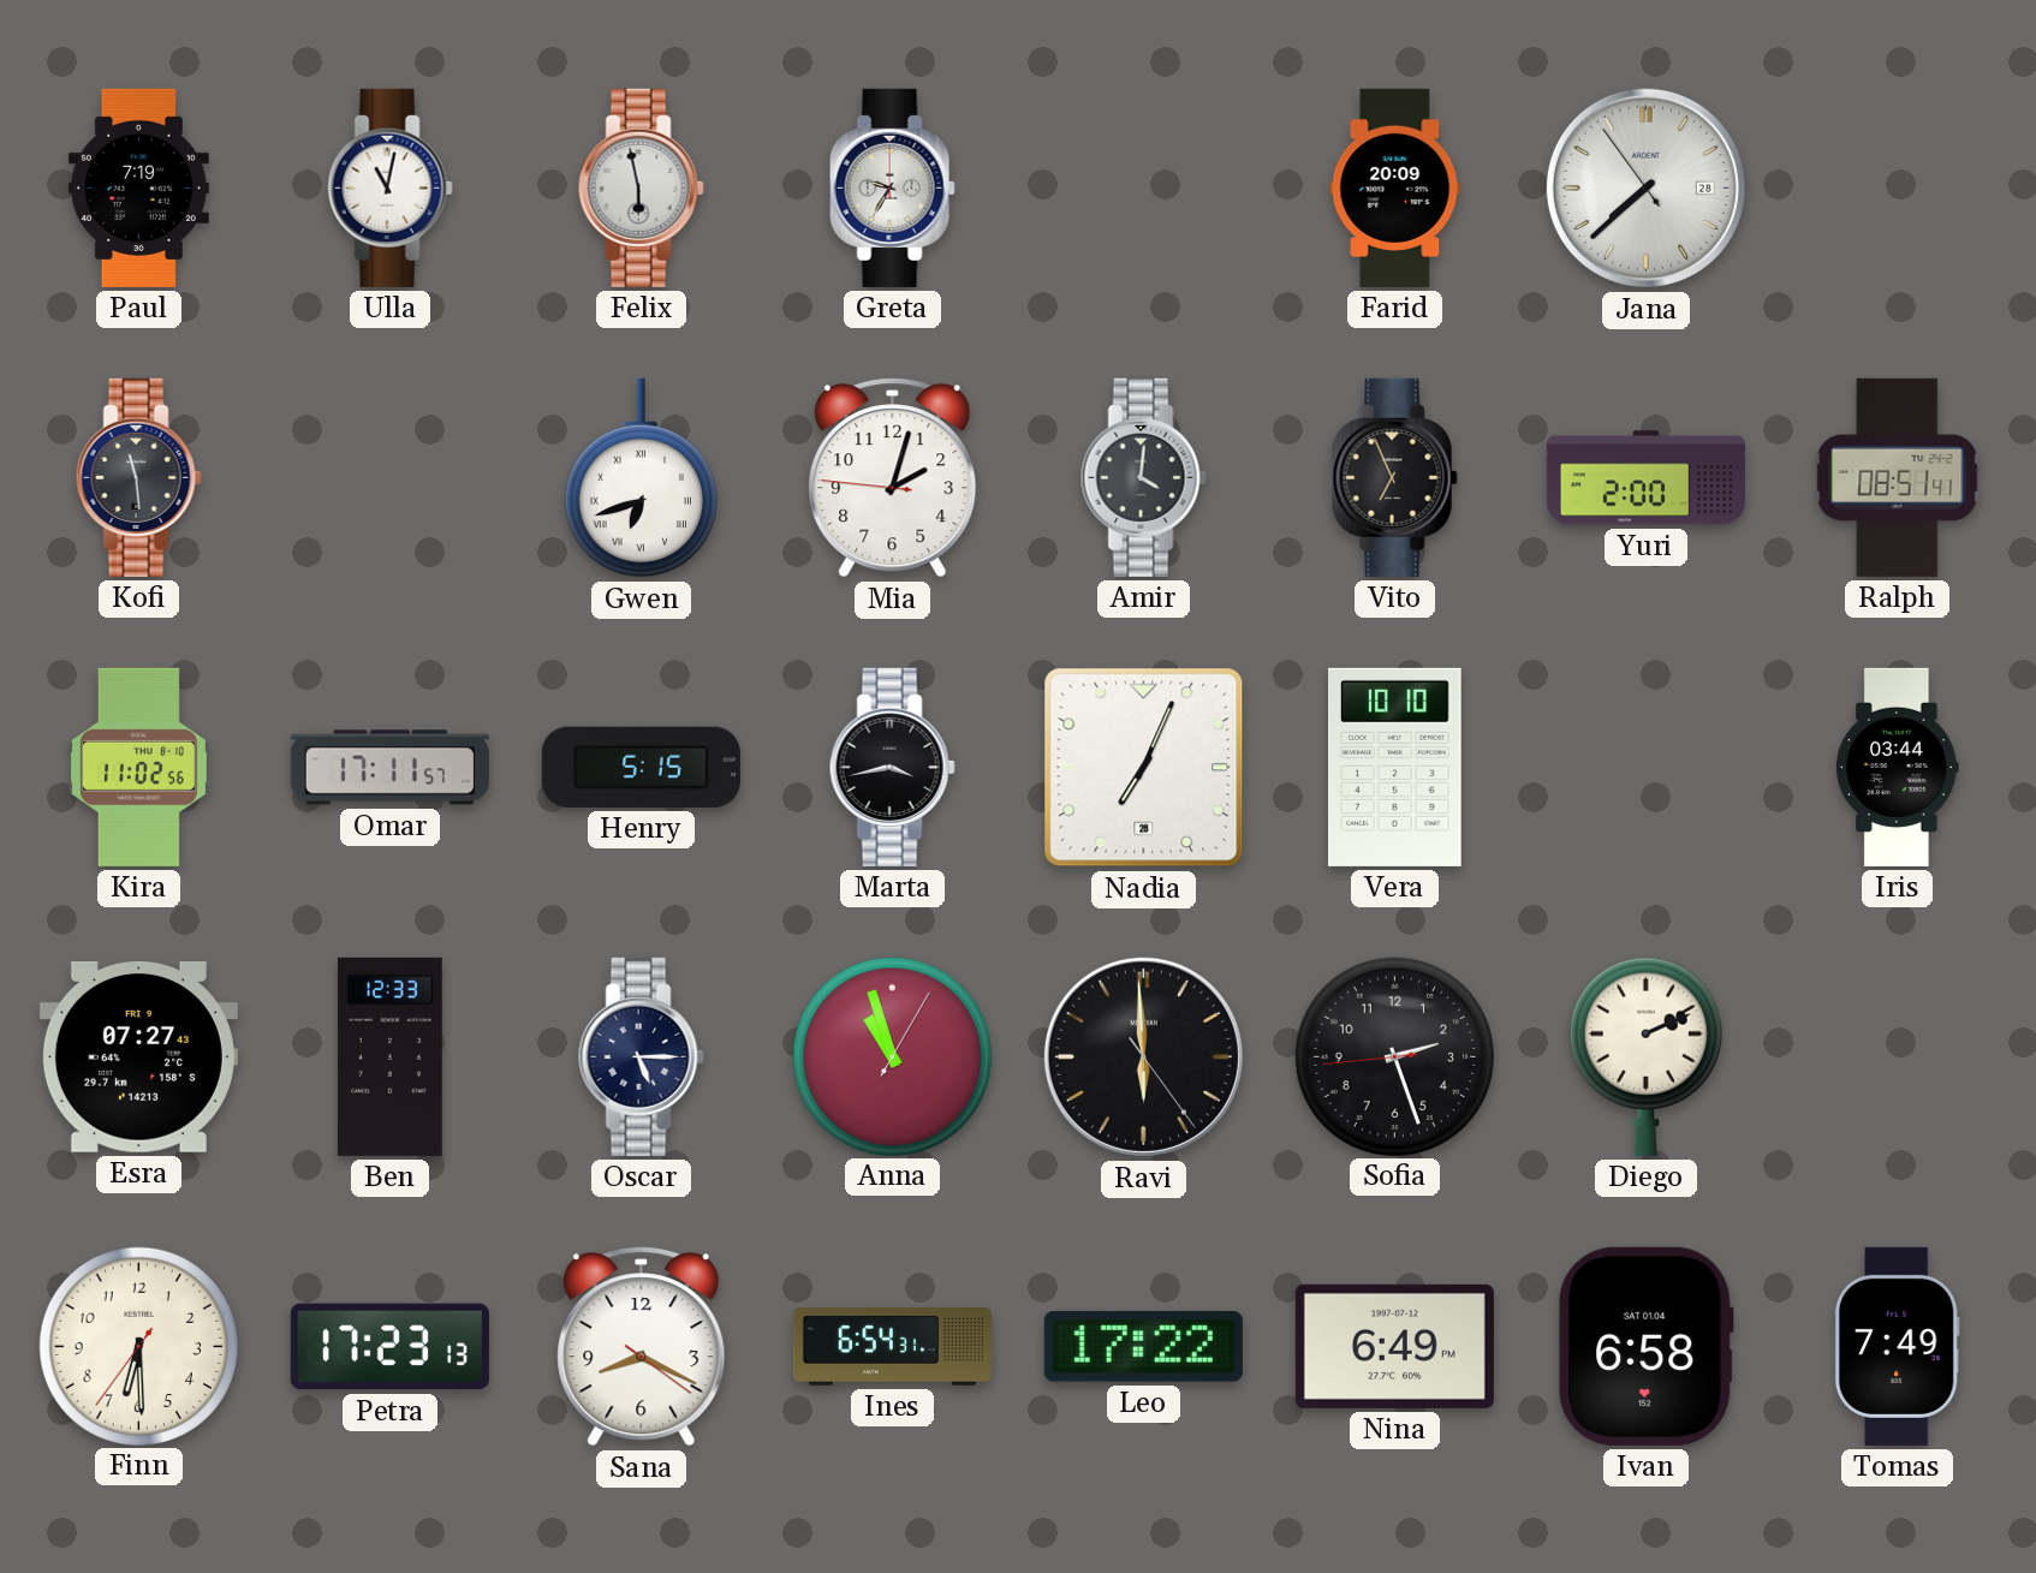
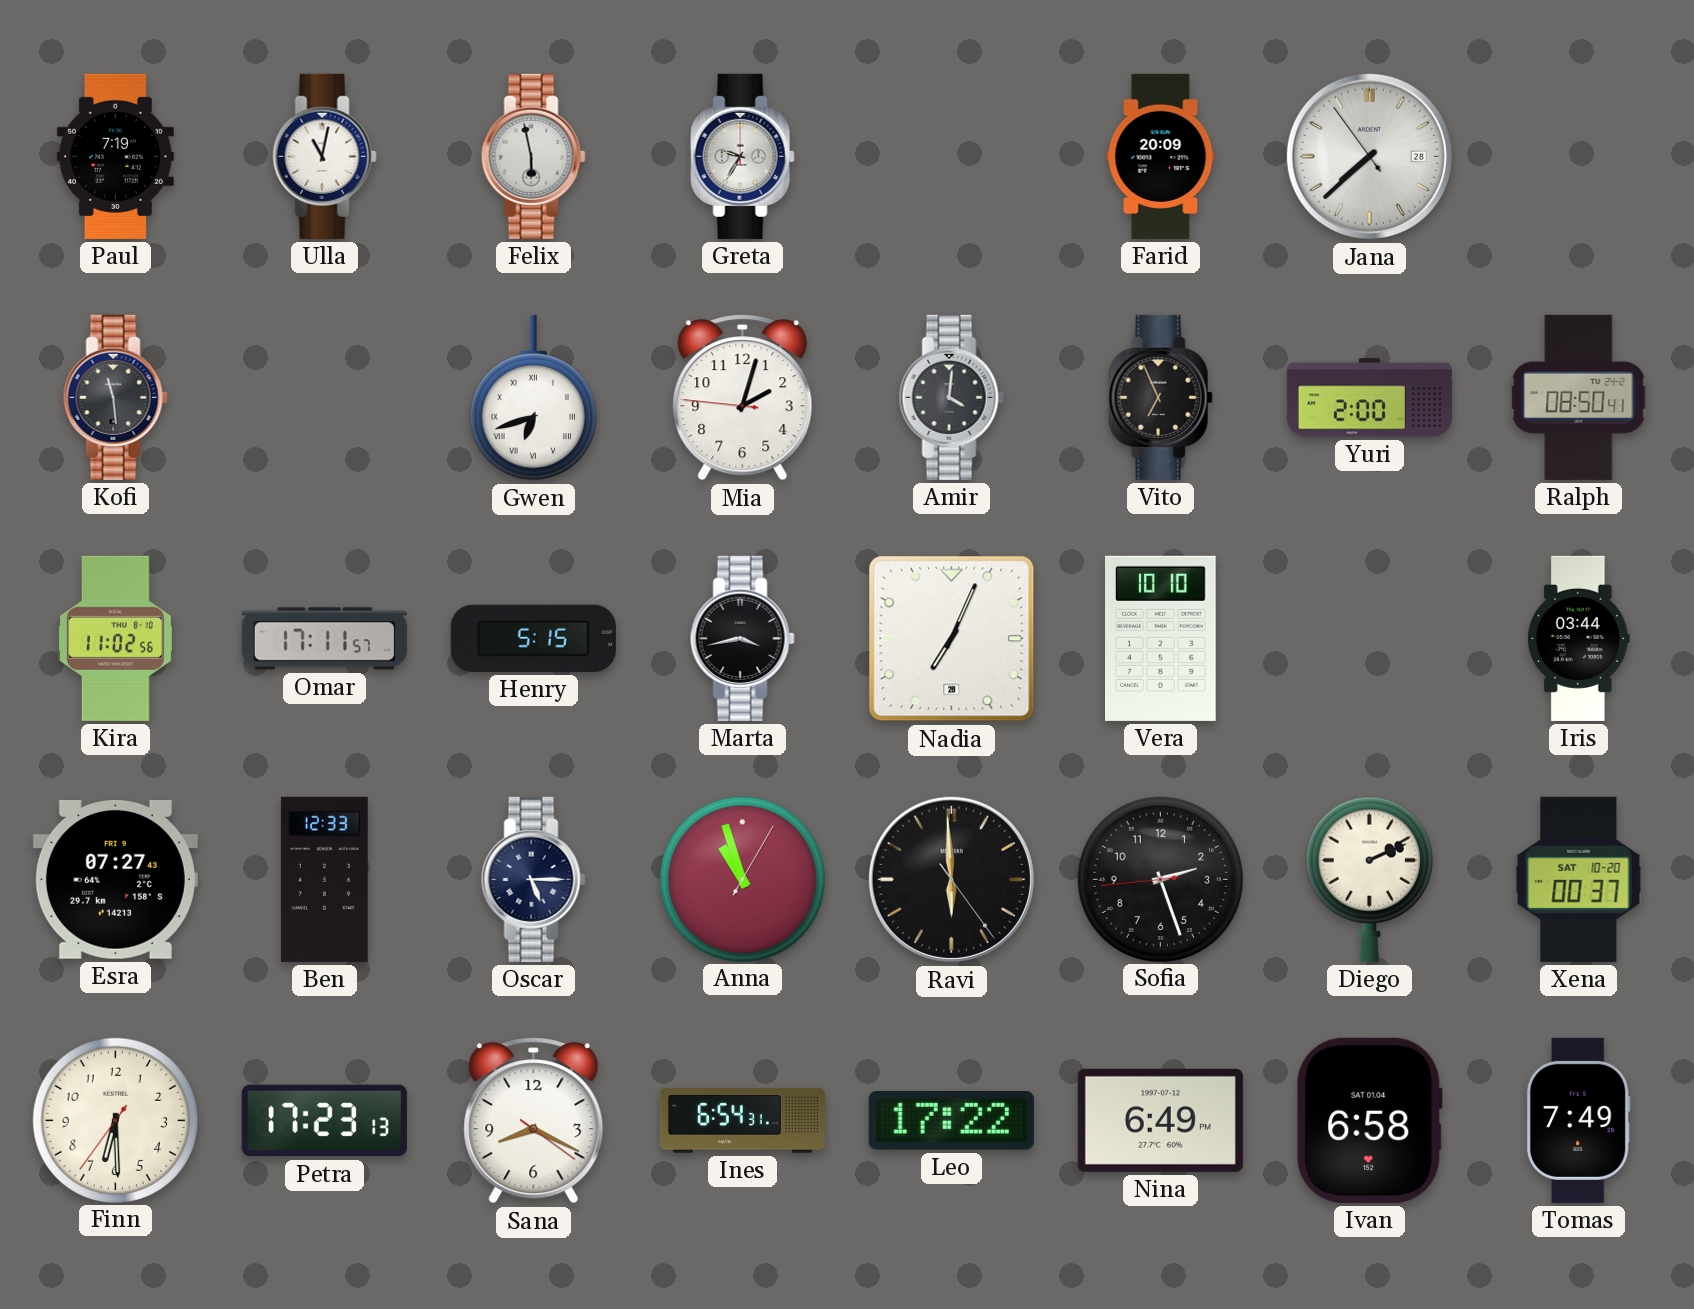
Ralph: 08:51 -> 08:50 (1579, 397)
Xena: none -> 00:37 (1579, 879)
